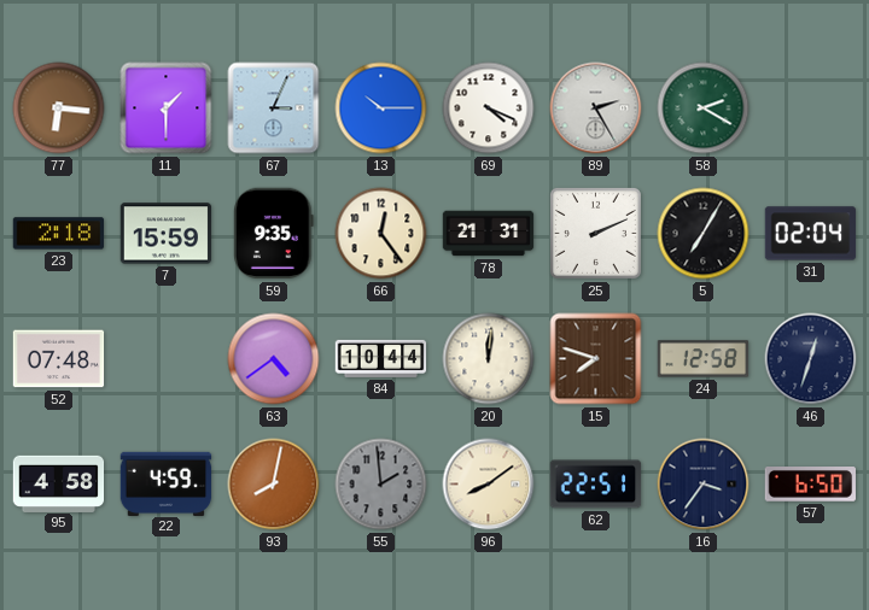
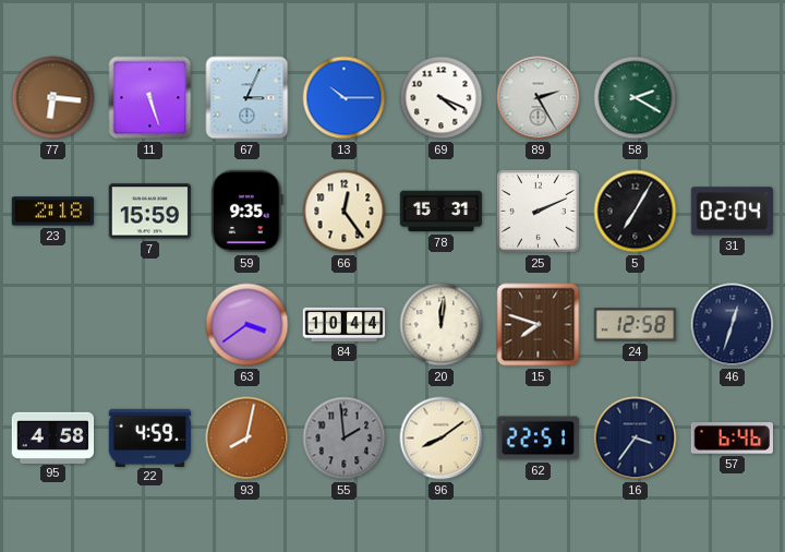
11: 1:30 -> 5:27 (150, 98)
78: 21:31 -> 15:31 (442, 212)
52: 07:48 -> none (59, 359)
63: 4:39 -> 3:39 (247, 325)
57: 6:50 -> 6:46 (733, 439)
